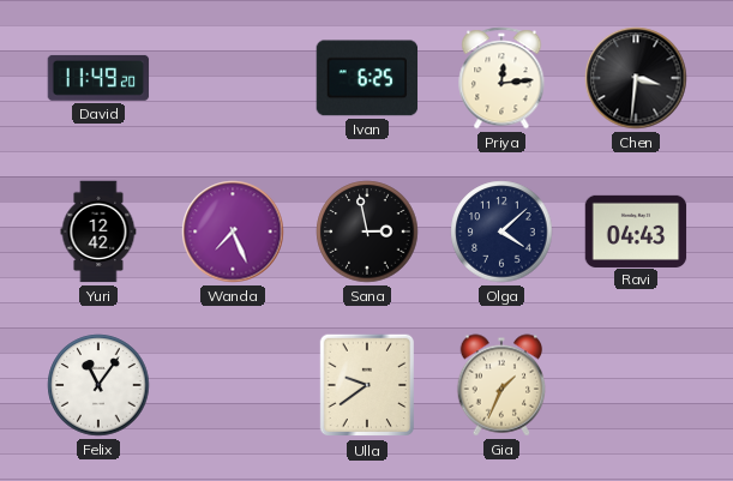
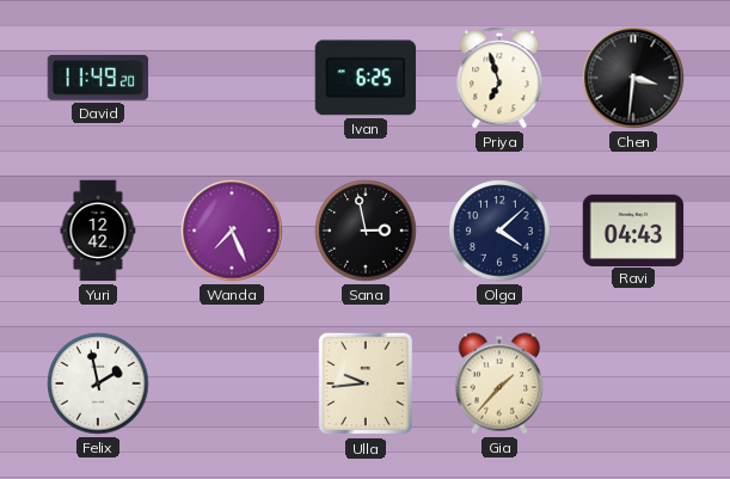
Priya: 12:14 -> 6:57 (499, 78)
Felix: 11:06 -> 1:58 (98, 383)
Ulla: 9:39 -> 9:44 (364, 383)
Gia: 1:34 -> 1:37 (499, 383)
